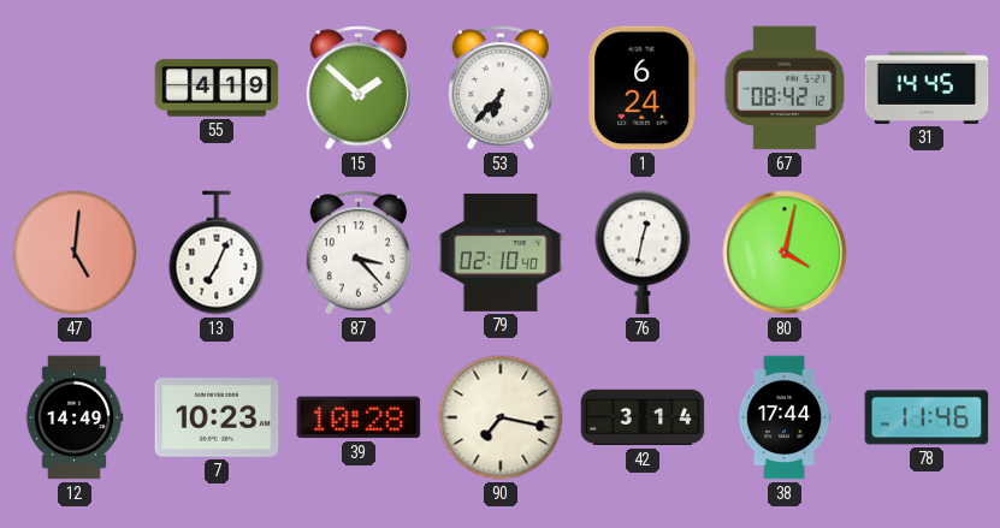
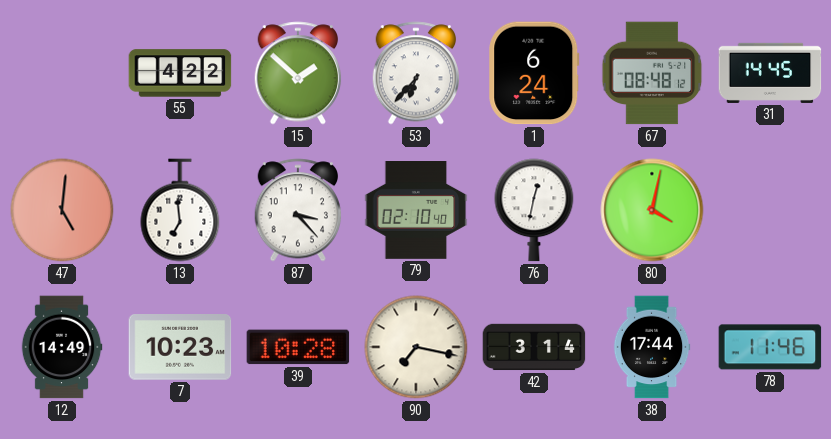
55: 4:19 -> 4:22 (180, 73)
67: 08:42 -> 08:48 (652, 73)
13: 7:04 -> 6:59 (180, 210)
